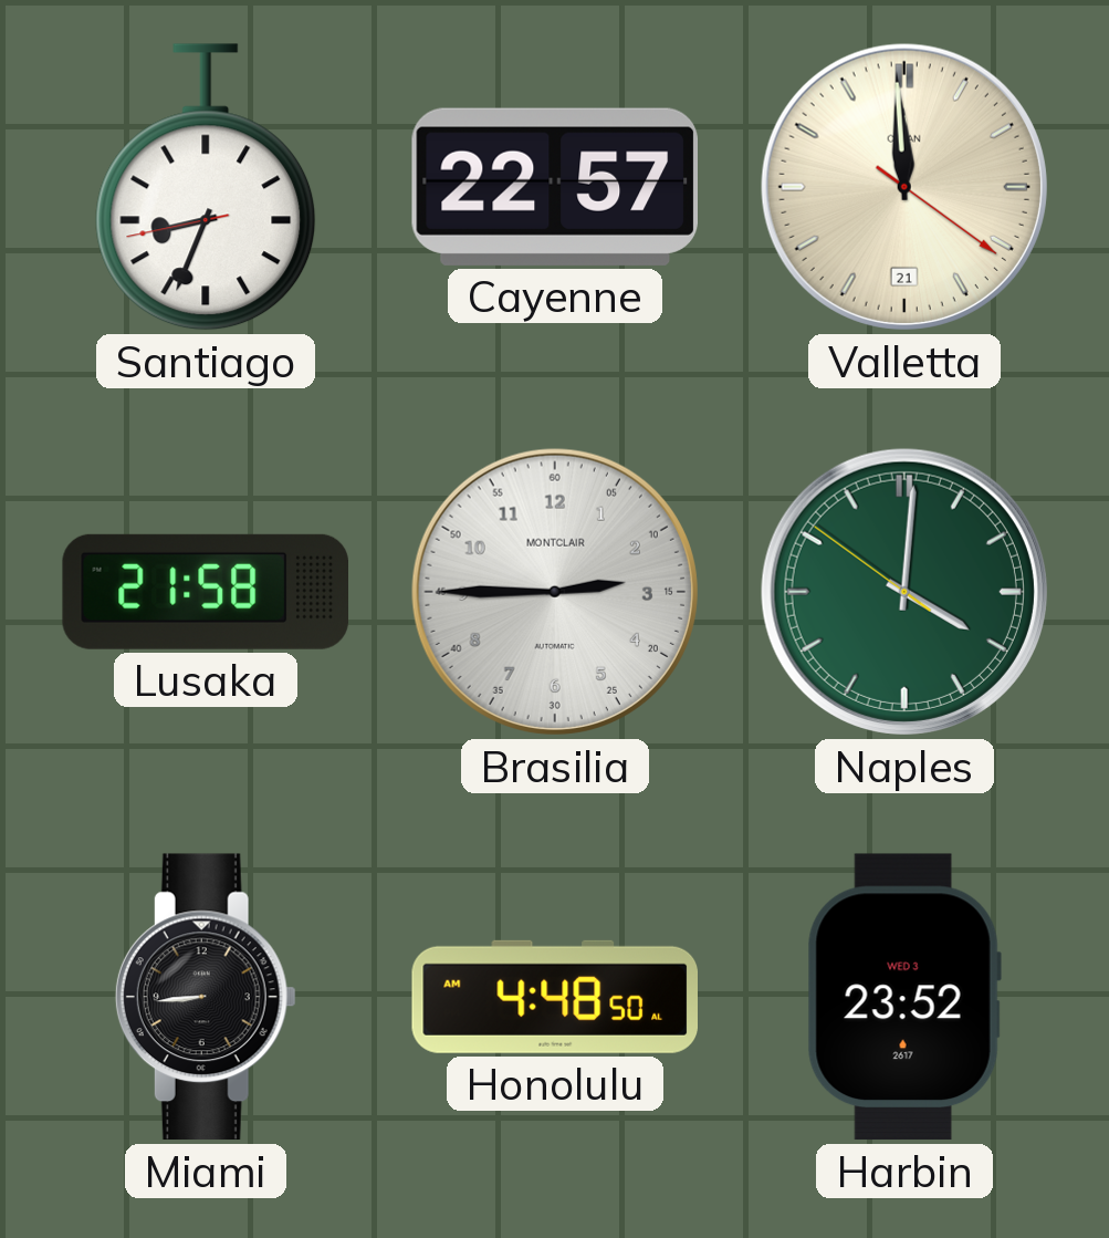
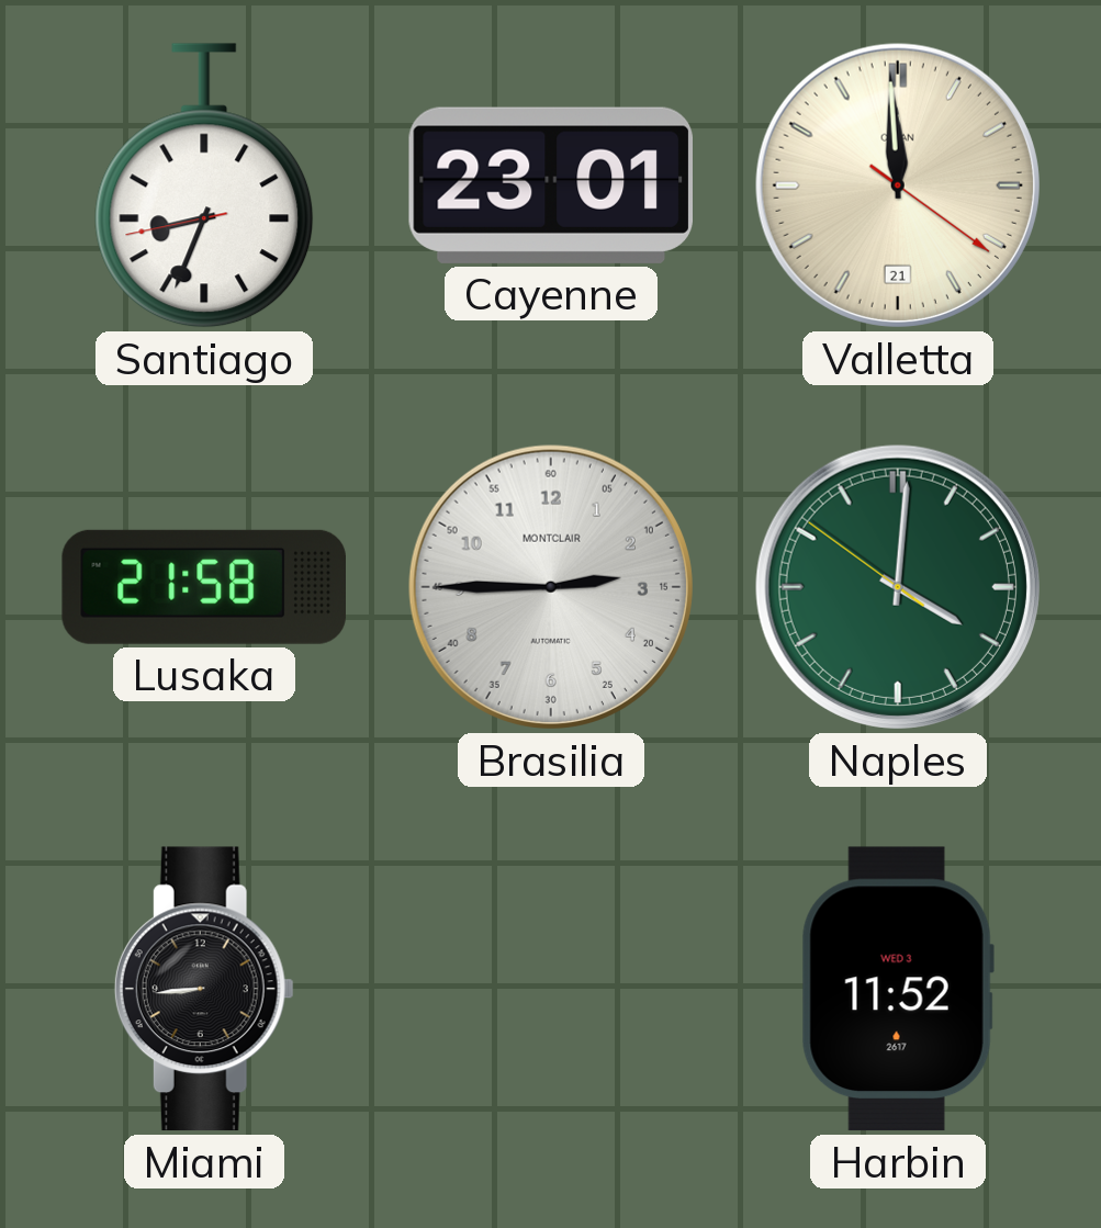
Cayenne: 22:57 -> 23:01 (550, 185)
Honolulu: 4:48 -> none (554, 997)
Harbin: 23:52 -> 11:52 (898, 989)
